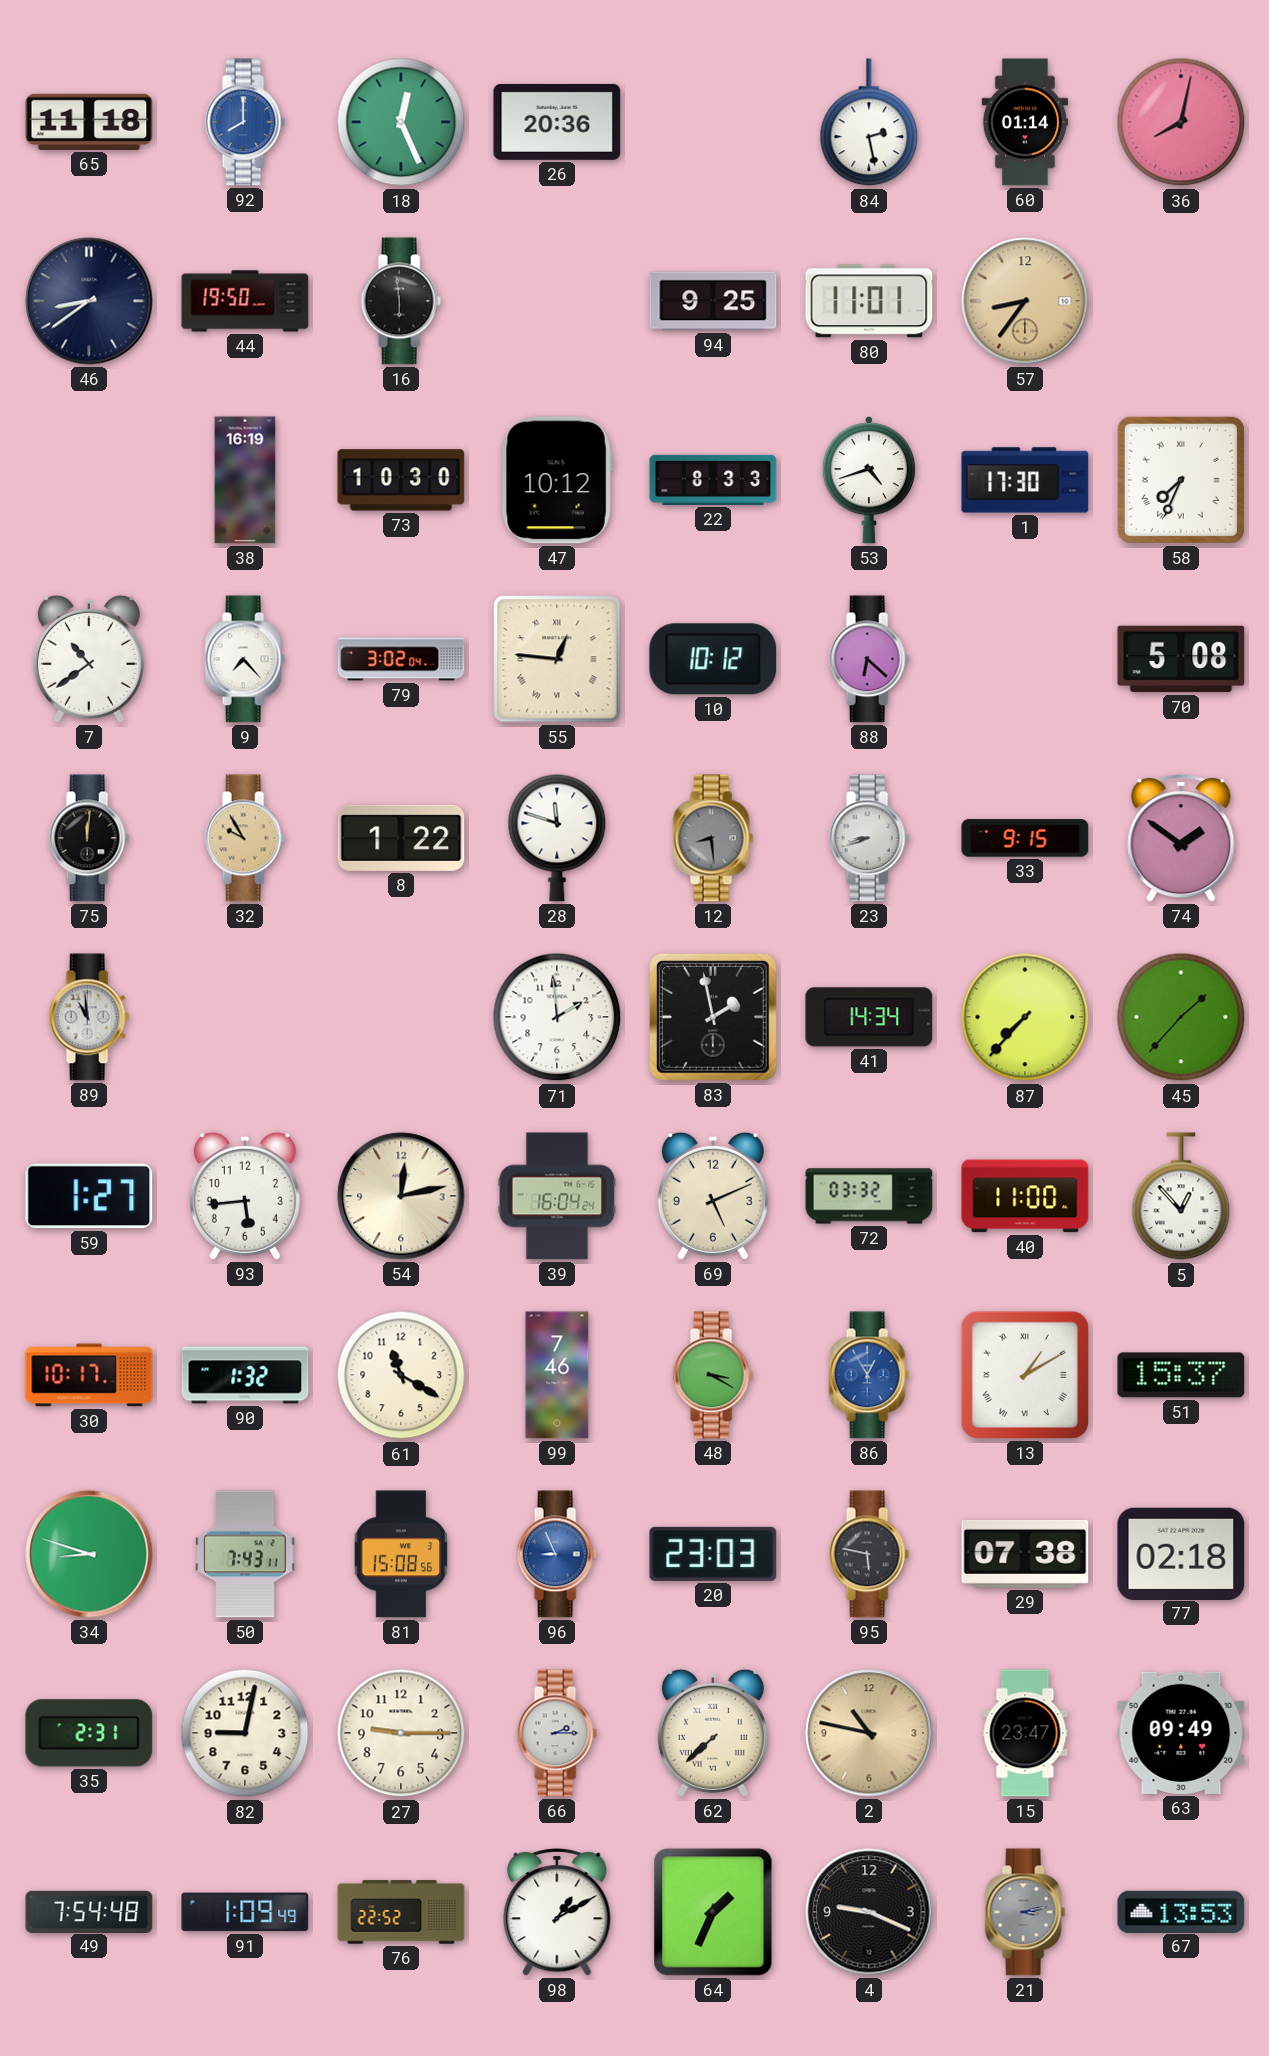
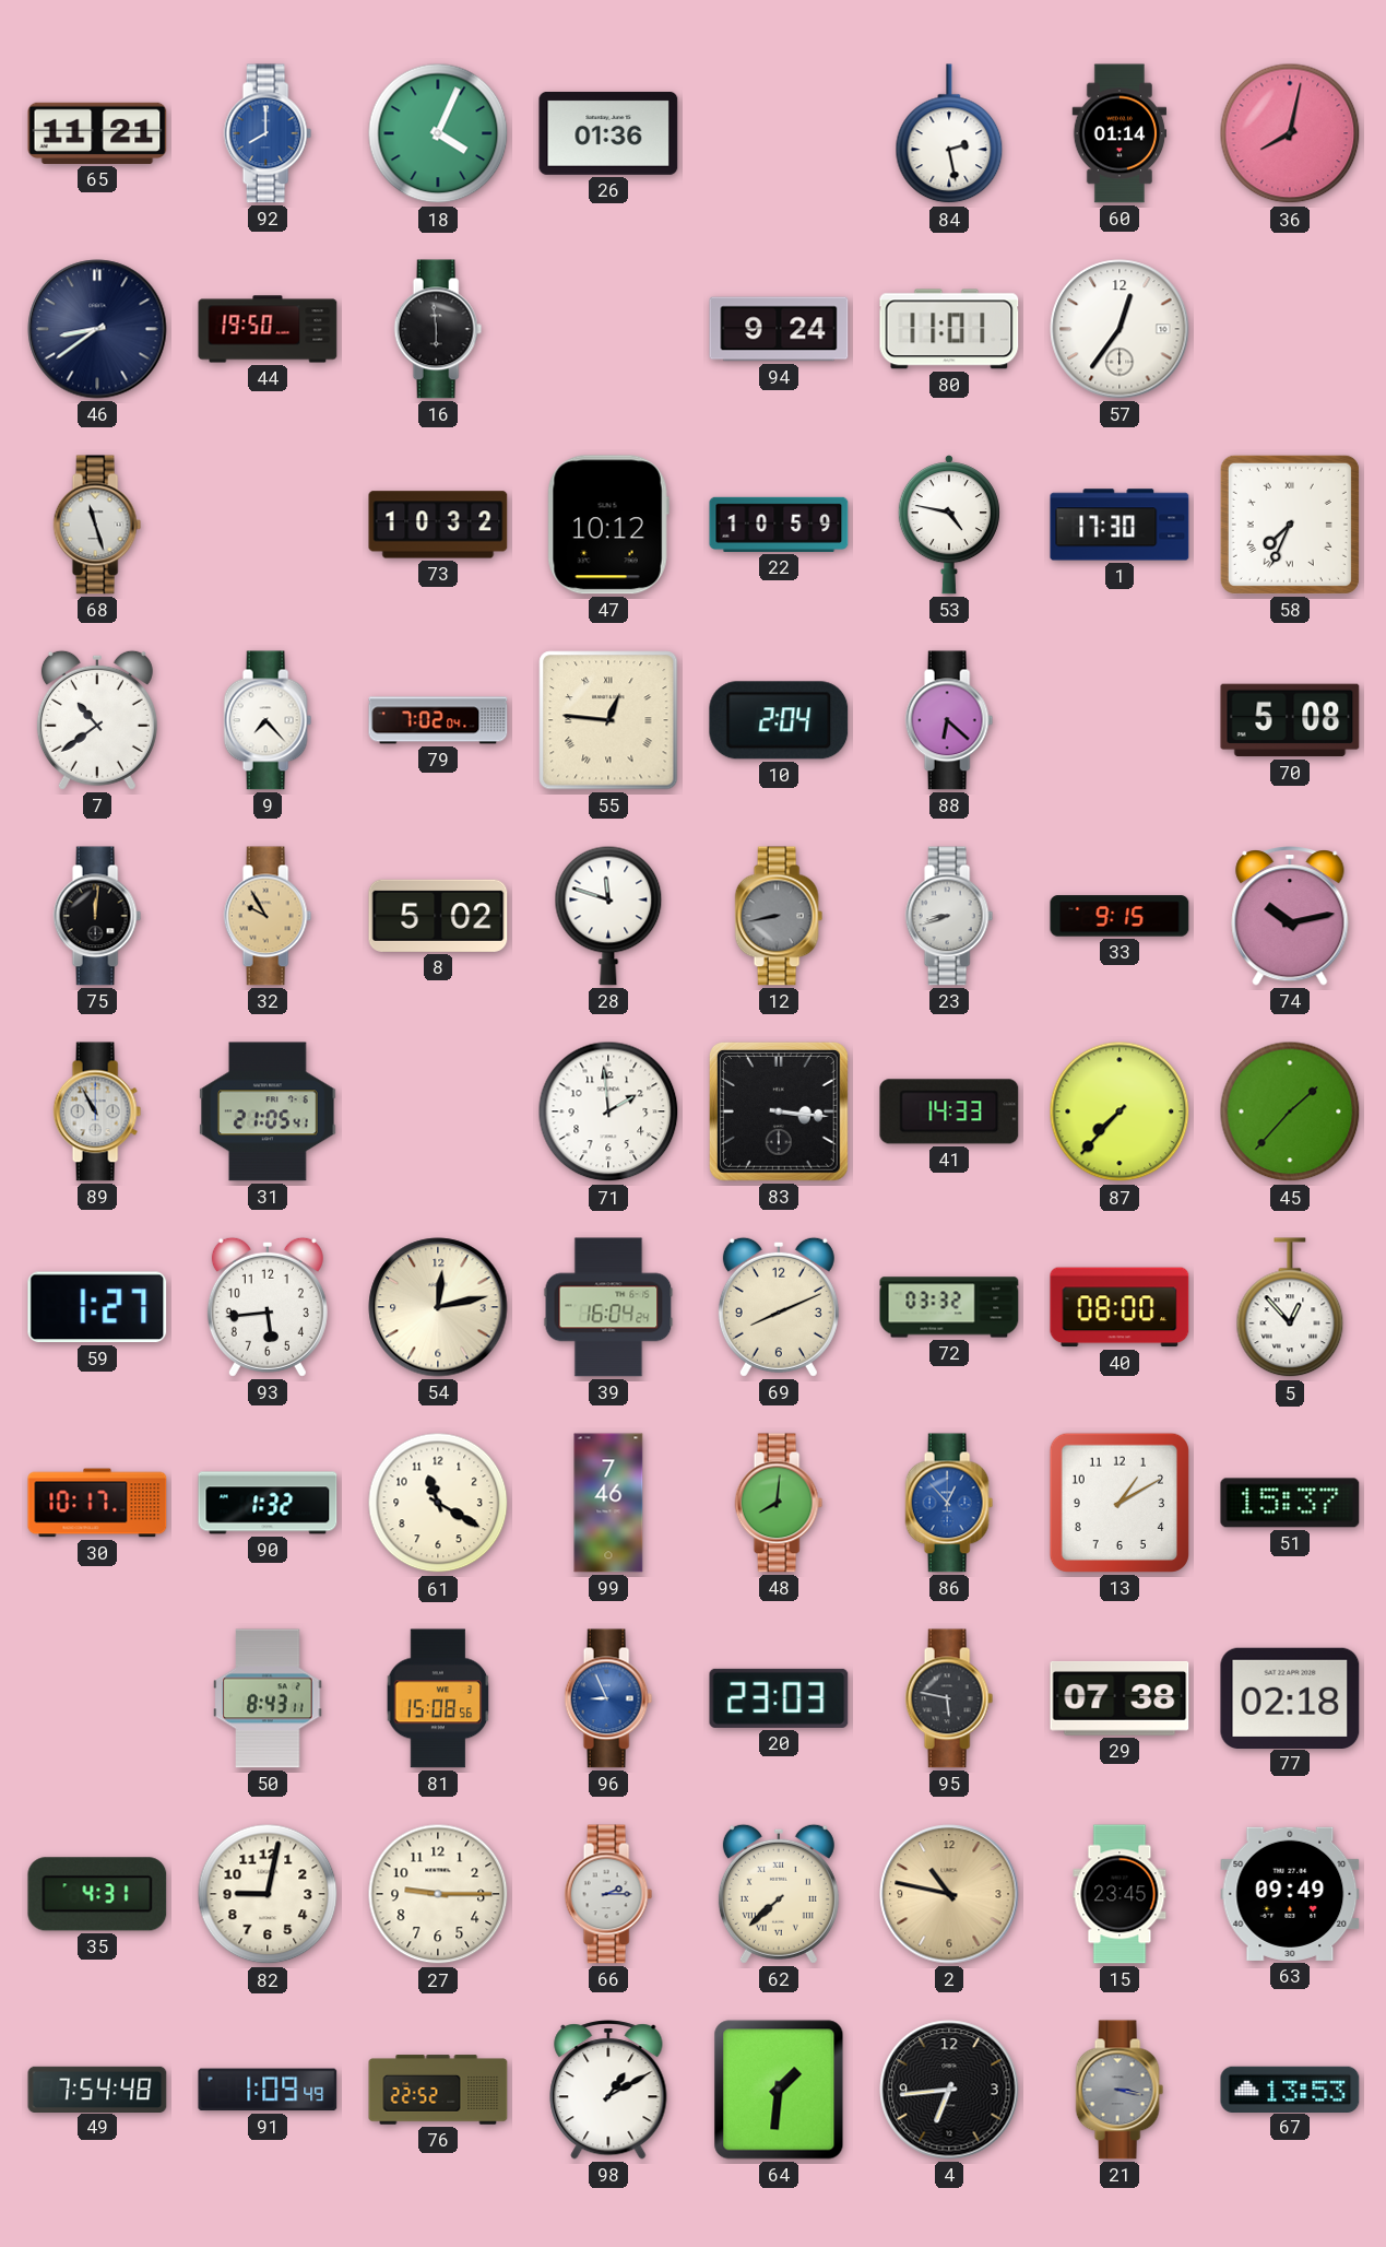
65: 11:18 -> 11:21 (97, 133)
18: 12:26 -> 4:04 (438, 133)
26: 20:36 -> 01:36 (608, 133)
94: 9:25 -> 9:24 (779, 329)
57: 8:36 -> 12:36 (1120, 329)
57 dial: champagne -> white (1120, 329)
68: none -> 11:27 (97, 525)
38: 16:19 -> none (245, 480)
73: 10:30 -> 10:32 (438, 525)
22: 8:33 -> 10:59 (779, 525)
53: 4:42 -> 4:47 (949, 526)
79: 3:02 -> 7:02 (438, 720)
10: 10:12 -> 2:04 (779, 720)
8: 1:22 -> 5:02 (438, 916)
12: 8:29 -> 8:43 (779, 916)
74: 1:51 -> 10:13 (1290, 916)
89: 10:59 -> 10:55 (97, 1111)
31: none -> 21:05 (268, 1111)
83: 1:58 -> 3:16 (779, 1111)
41: 14:34 -> 14:33 (949, 1111)
69: 5:11 -> 8:11 (779, 1307)
40: 11:00 -> 08:00 (1120, 1307)
48: 3:20 -> 8:01 (779, 1503)
86: 12:55 -> 12:53 (949, 1503)
13 numerals: Roman -> Arabic (1120, 1503)
34: 8:48 -> none (89, 1554)
50: 7:43 -> 8:43 (268, 1698)
35: 2:31 -> 4:31 (97, 1894)
15: 23:47 -> 23:45 (1120, 1894)
64: 1:34 -> 1:31 (779, 2090)
4: 9:19 -> 6:44 (949, 2090)
21: 3:13 -> 3:17 (1120, 2090)
